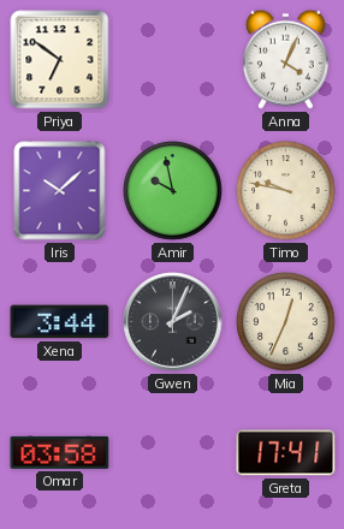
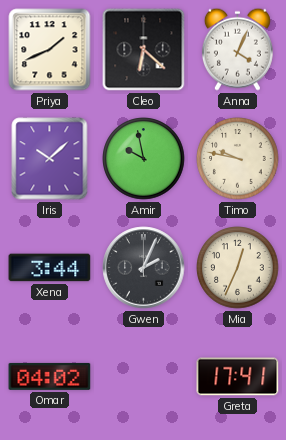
Priya: 6:51 -> 1:41 (50, 50)
Cleo: none -> 6:22 (144, 50)
Omar: 03:58 -> 04:02 (50, 376)
